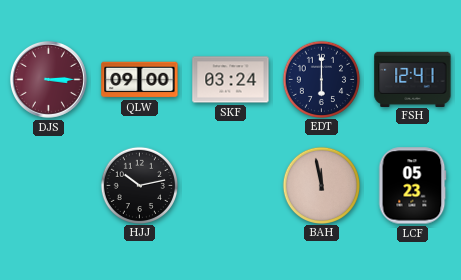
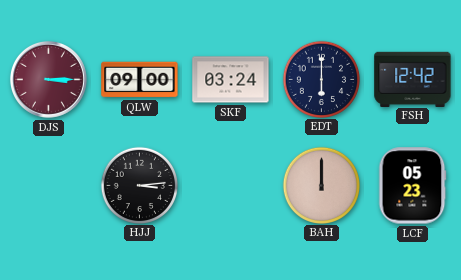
FSH: 12:41 -> 12:42 (413, 79)
HJJ: 10:13 -> 3:14 (139, 185)
BAH: 11:58 -> 12:00 (321, 185)
